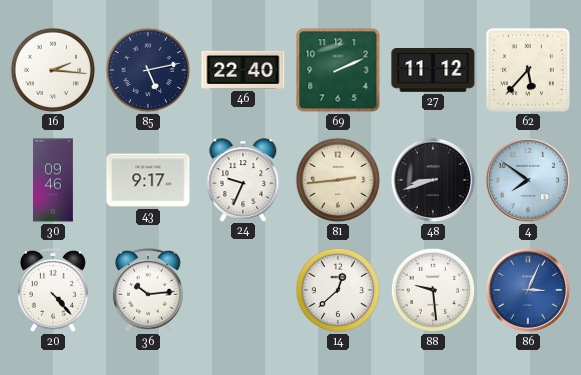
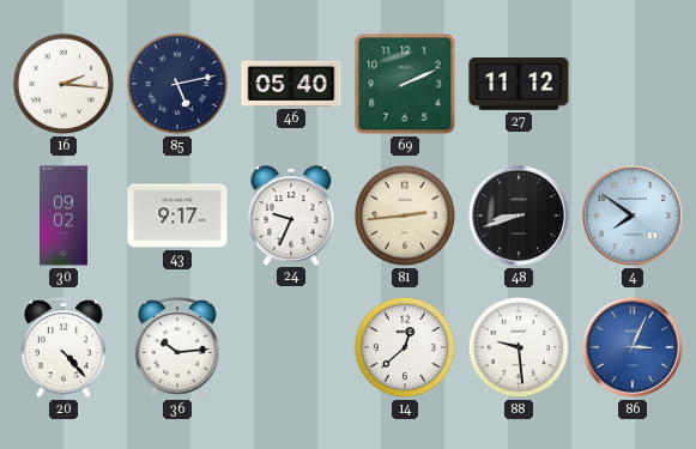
46: 22:40 -> 05:40 (291, 84)
62: 5:37 -> none (528, 70)
30: 09:46 -> 09:02 (65, 216)
